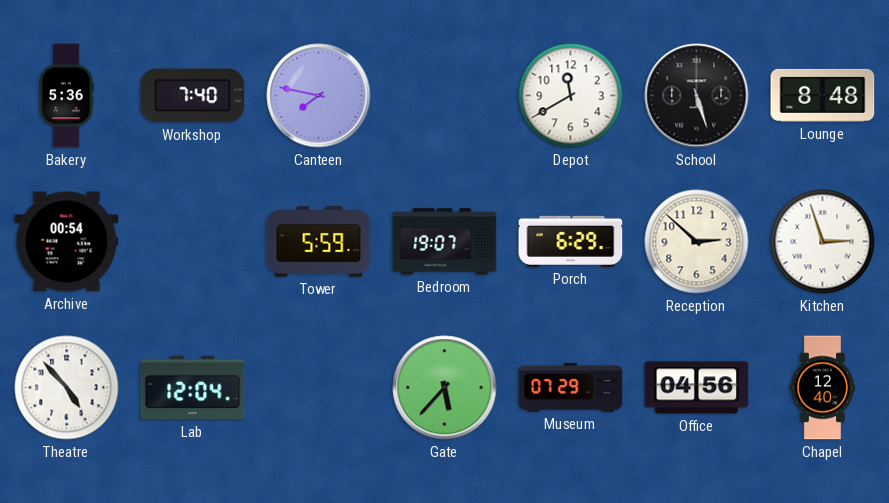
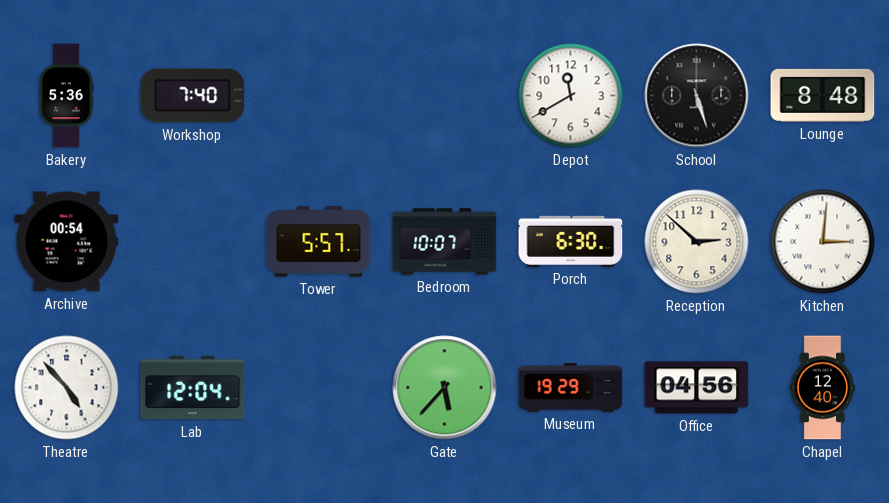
Canteen: 7:47 -> none (319, 96)
Tower: 5:59 -> 5:57 (319, 242)
Bedroom: 19:07 -> 10:07 (445, 242)
Porch: 6:29 -> 6:30 (571, 241)
Kitchen: 2:57 -> 3:01 (823, 242)
Museum: 07:29 -> 19:29 (571, 388)
